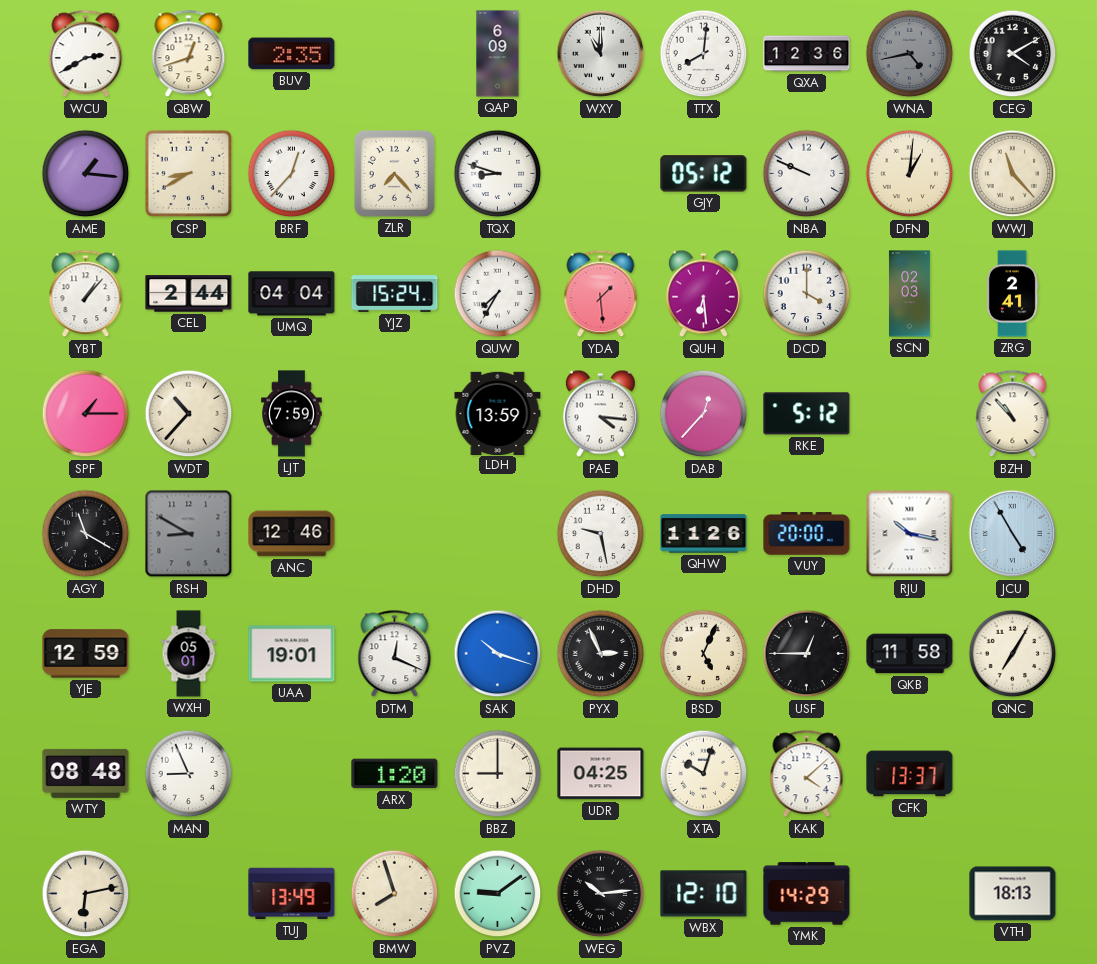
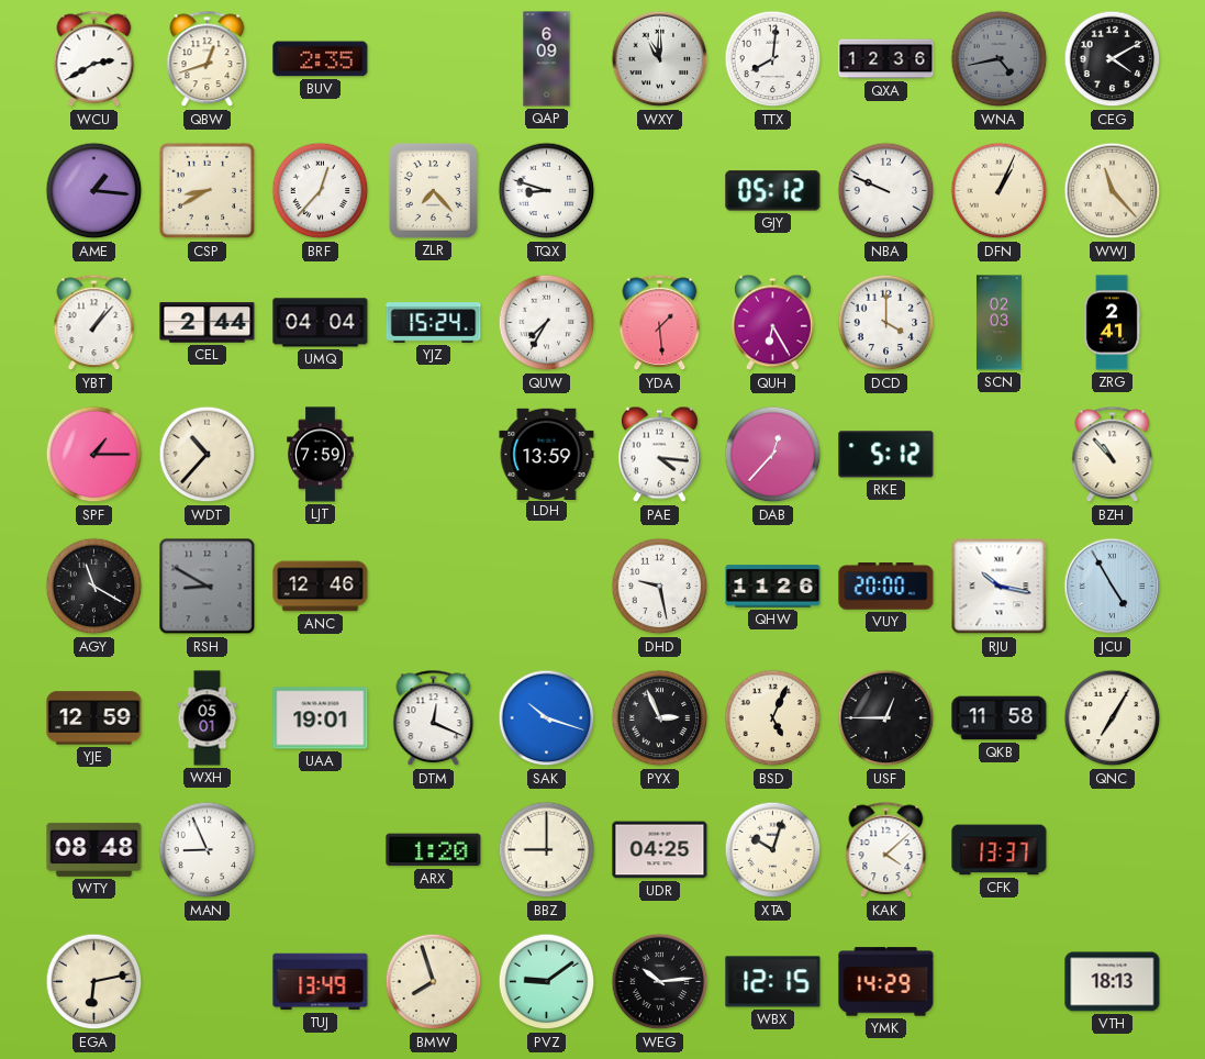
DFN: 1:01 -> 1:04 (1000, 191)
QUH: 6:29 -> 6:25 (773, 323)
WBX: 12:10 -> 12:15 (773, 982)
